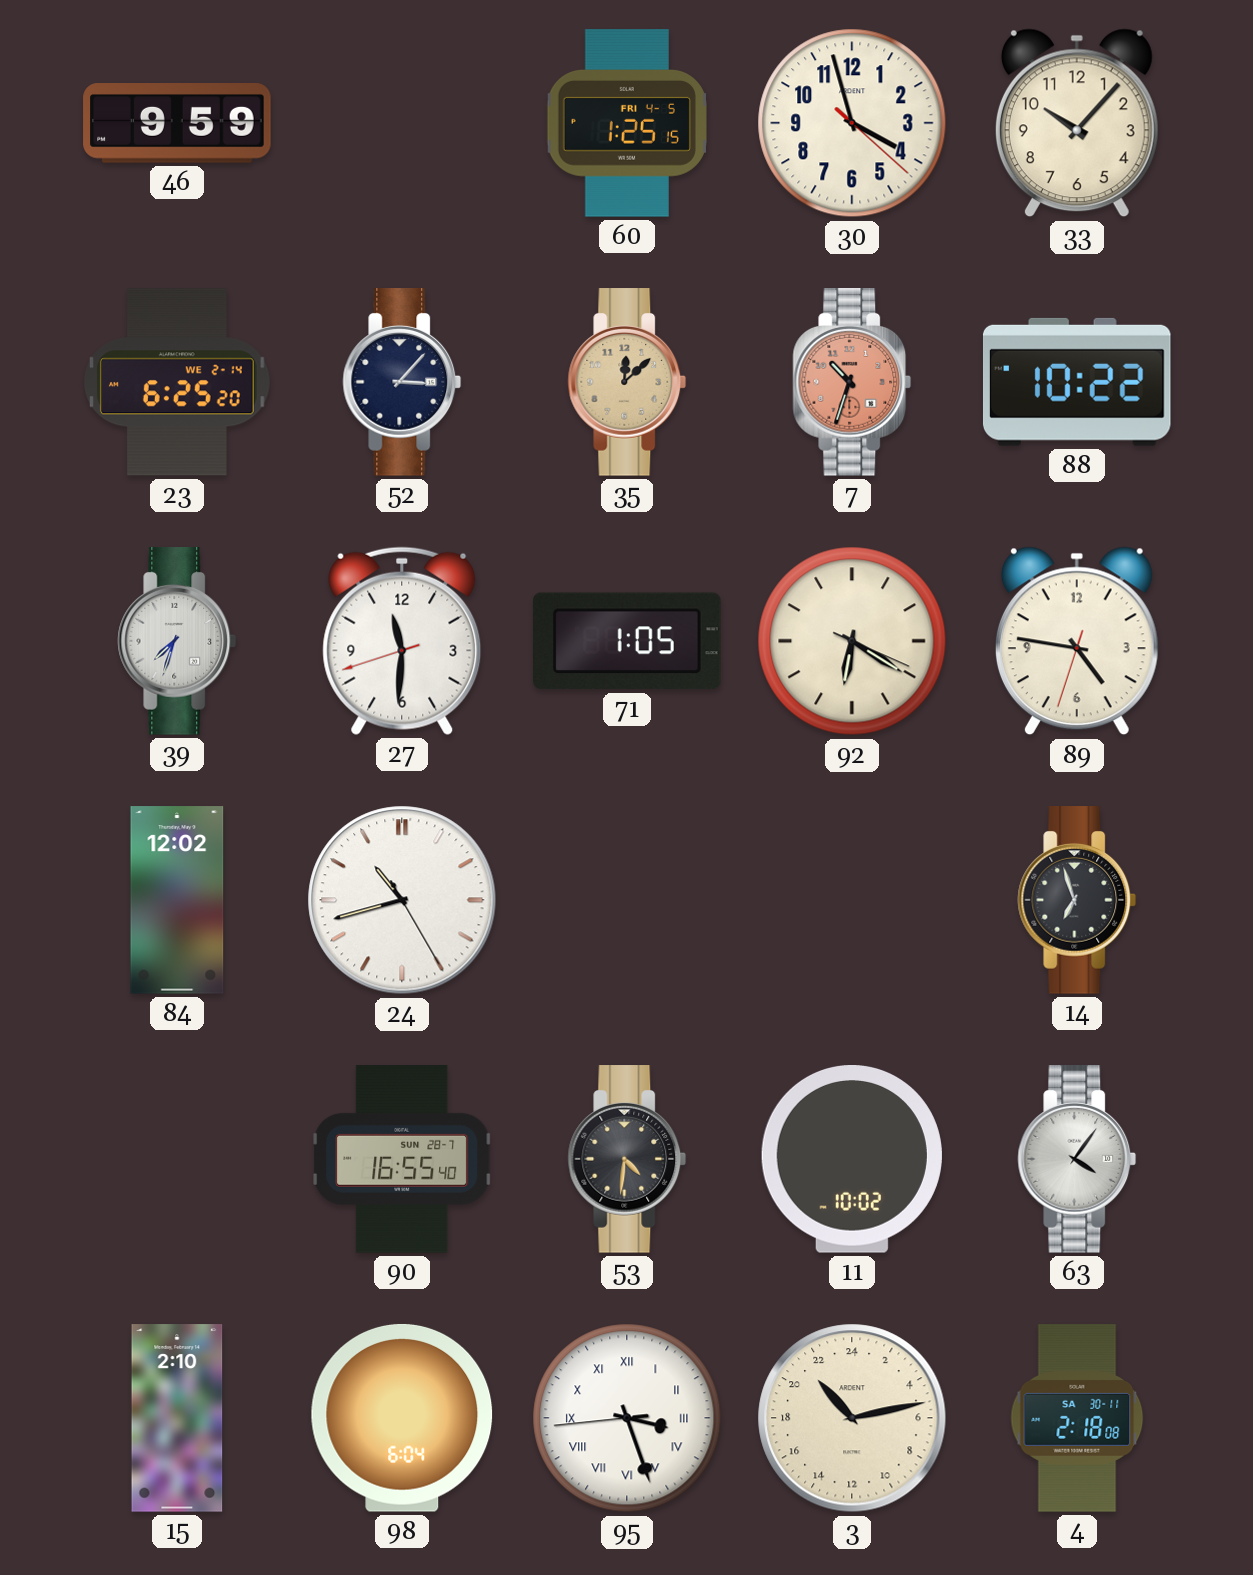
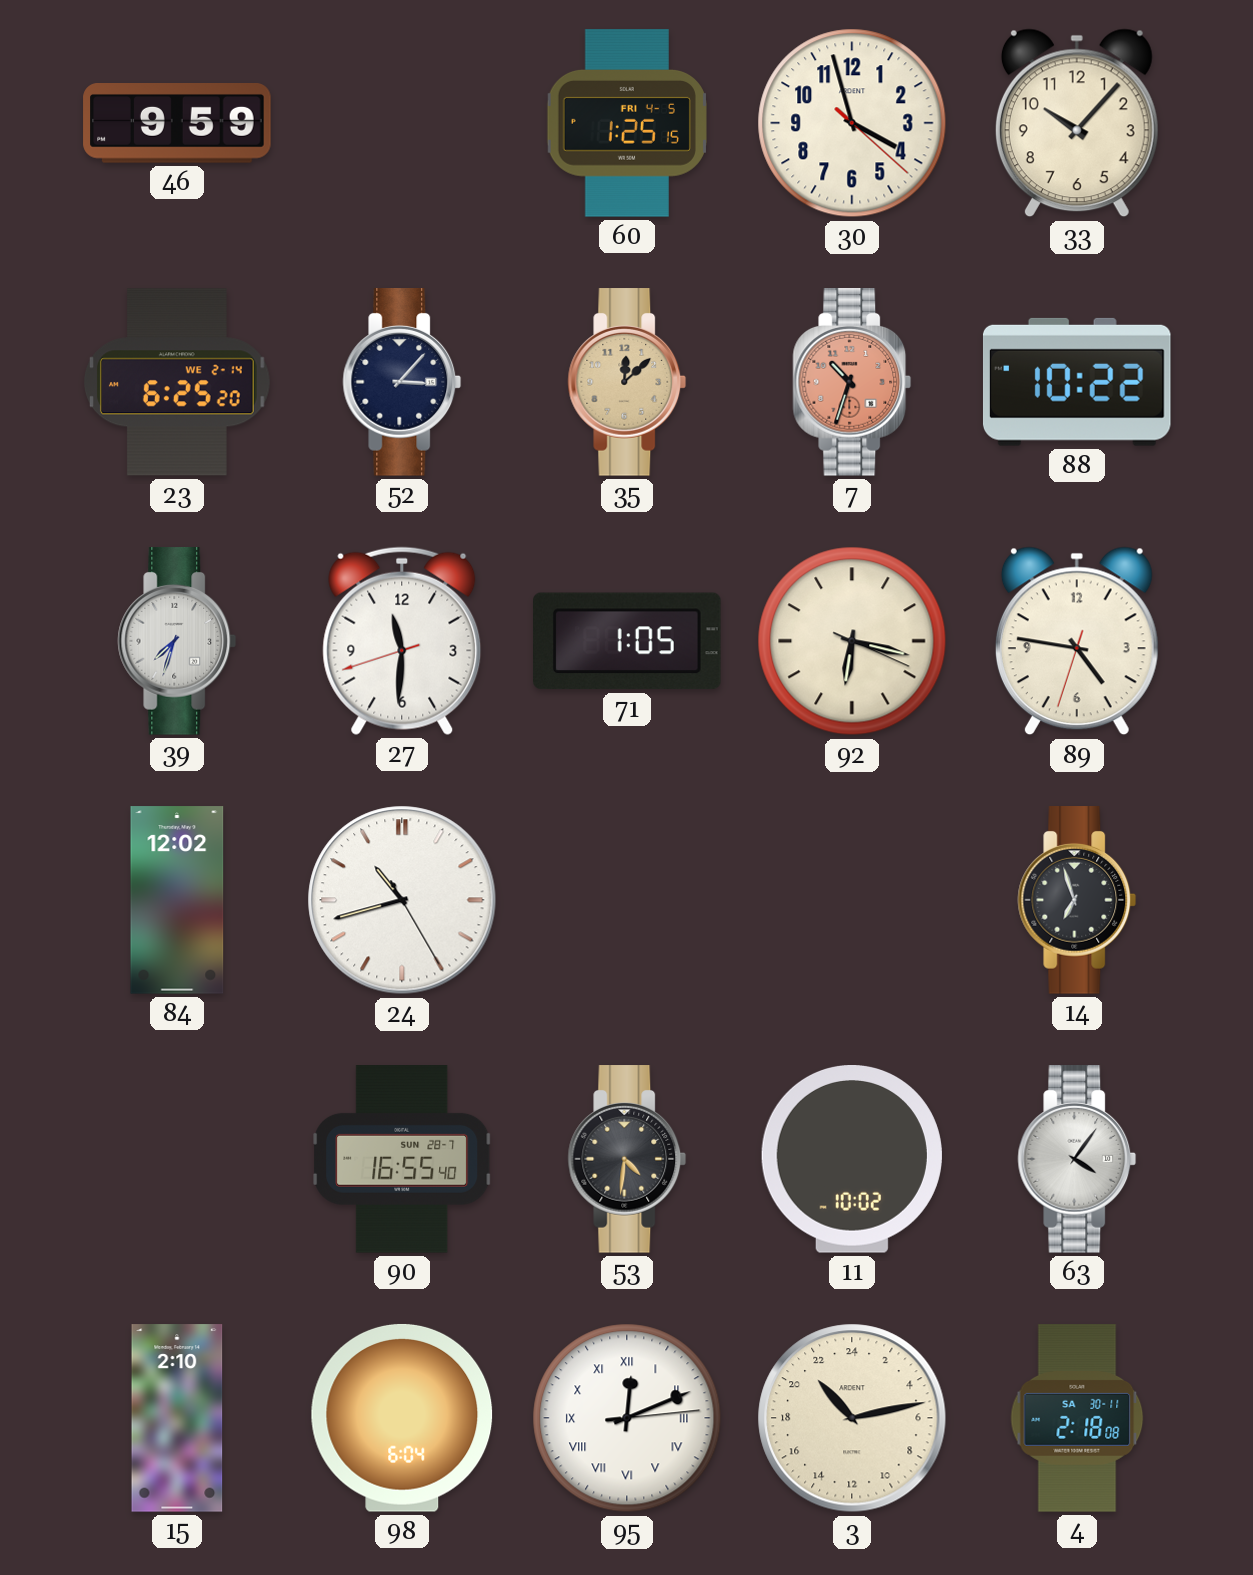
92: 6:20 -> 6:17 (852, 641)
95: 3:26 -> 12:11 (627, 1418)
